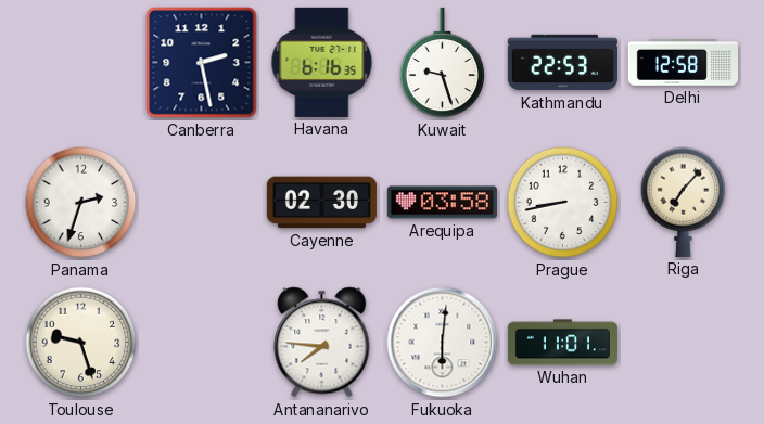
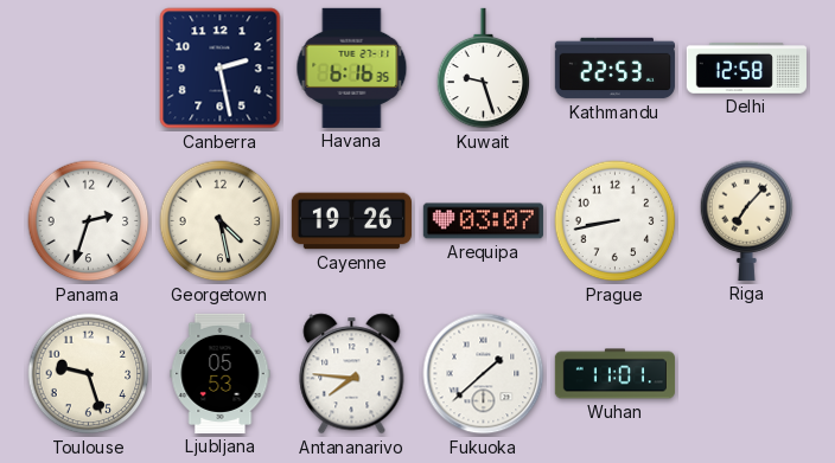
Georgetown: none -> 4:28 (221, 221)
Cayenne: 02:30 -> 19:26 (351, 221)
Arequipa: 03:58 -> 03:07 (483, 221)
Ljubljana: none -> 05:53 (221, 373)
Fukuoka: 6:01 -> 1:38 (484, 374)
